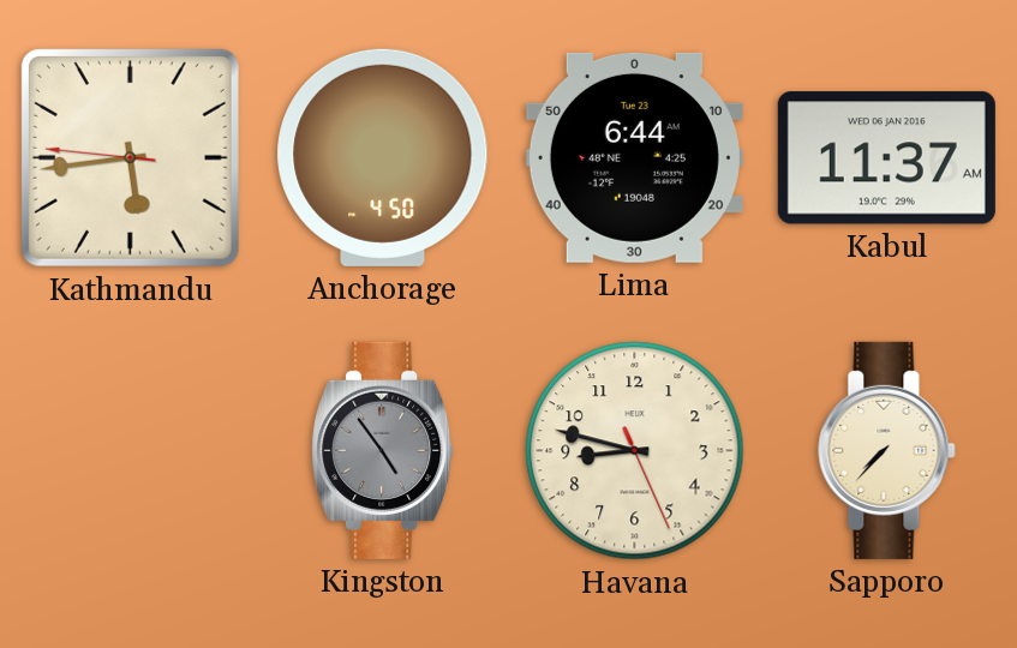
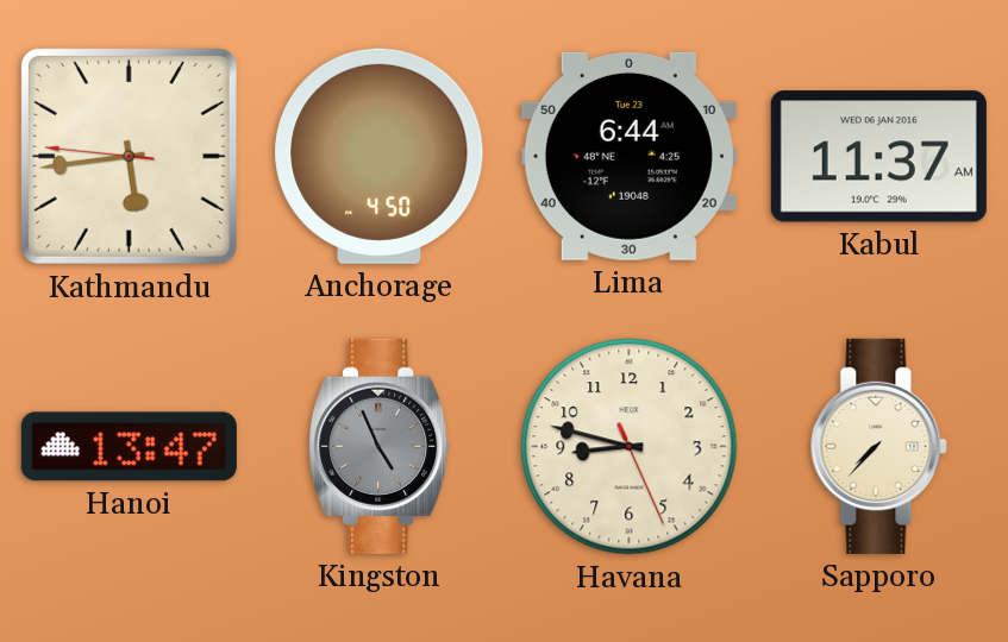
Hanoi: none -> 13:47 (129, 447)
Kingston: 4:54 -> 4:56 (380, 446)
